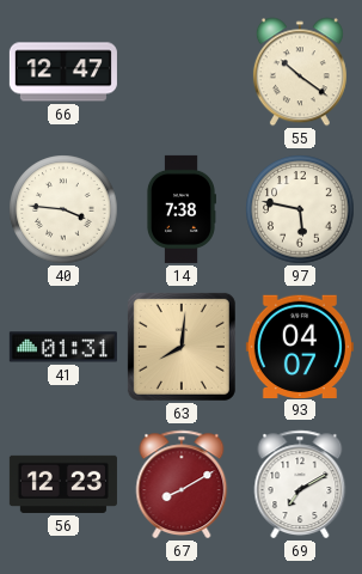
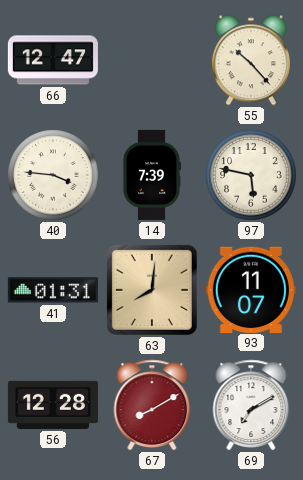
55: 10:21 -> 10:23 (251, 60)
14: 7:38 -> 7:39 (151, 175)
93: 04:07 -> 11:07 (251, 289)
56: 12:23 -> 12:28 (53, 405)
